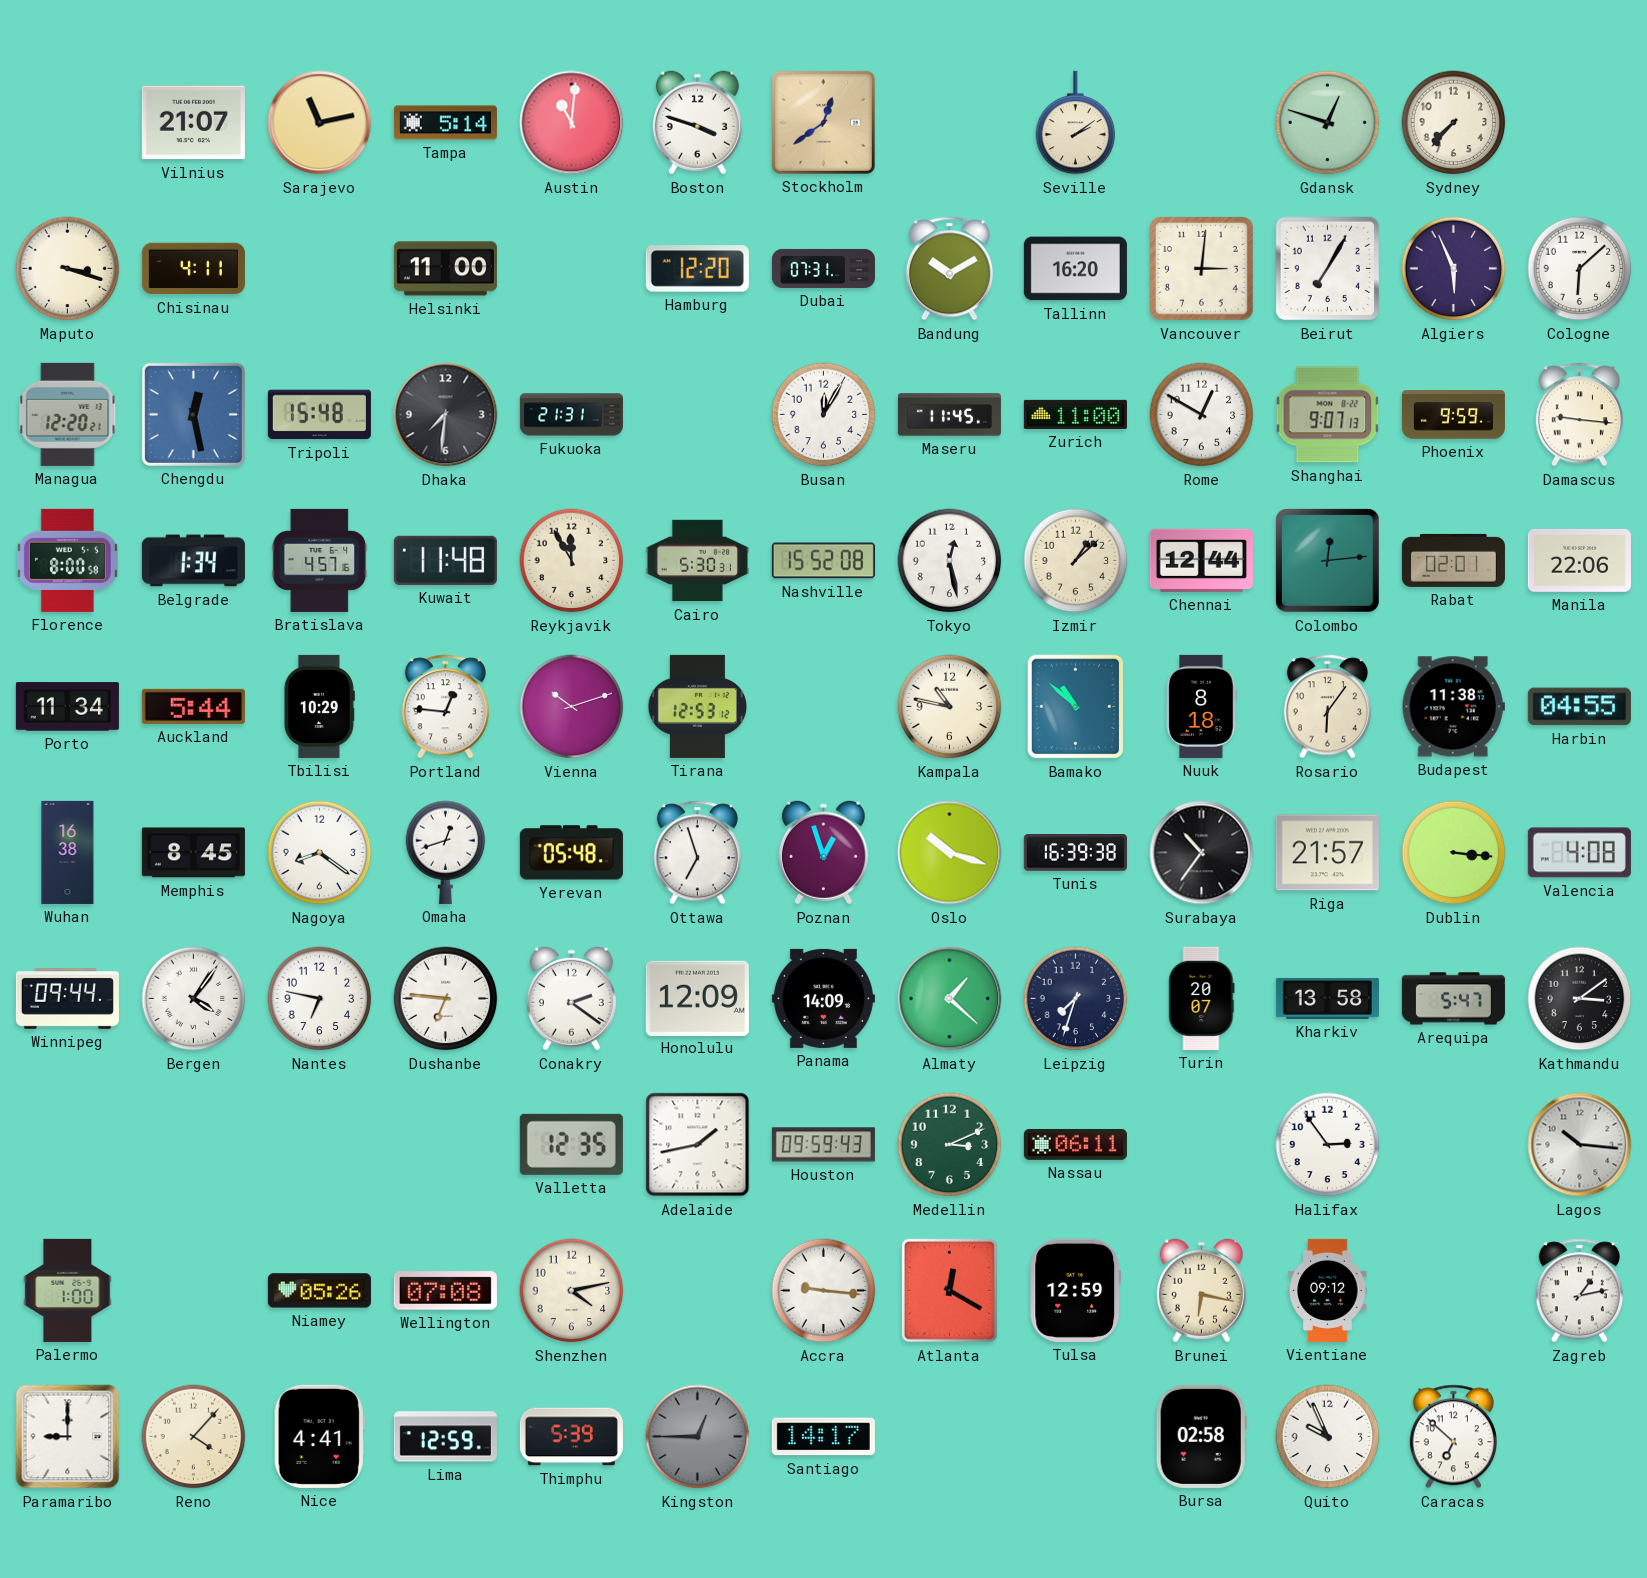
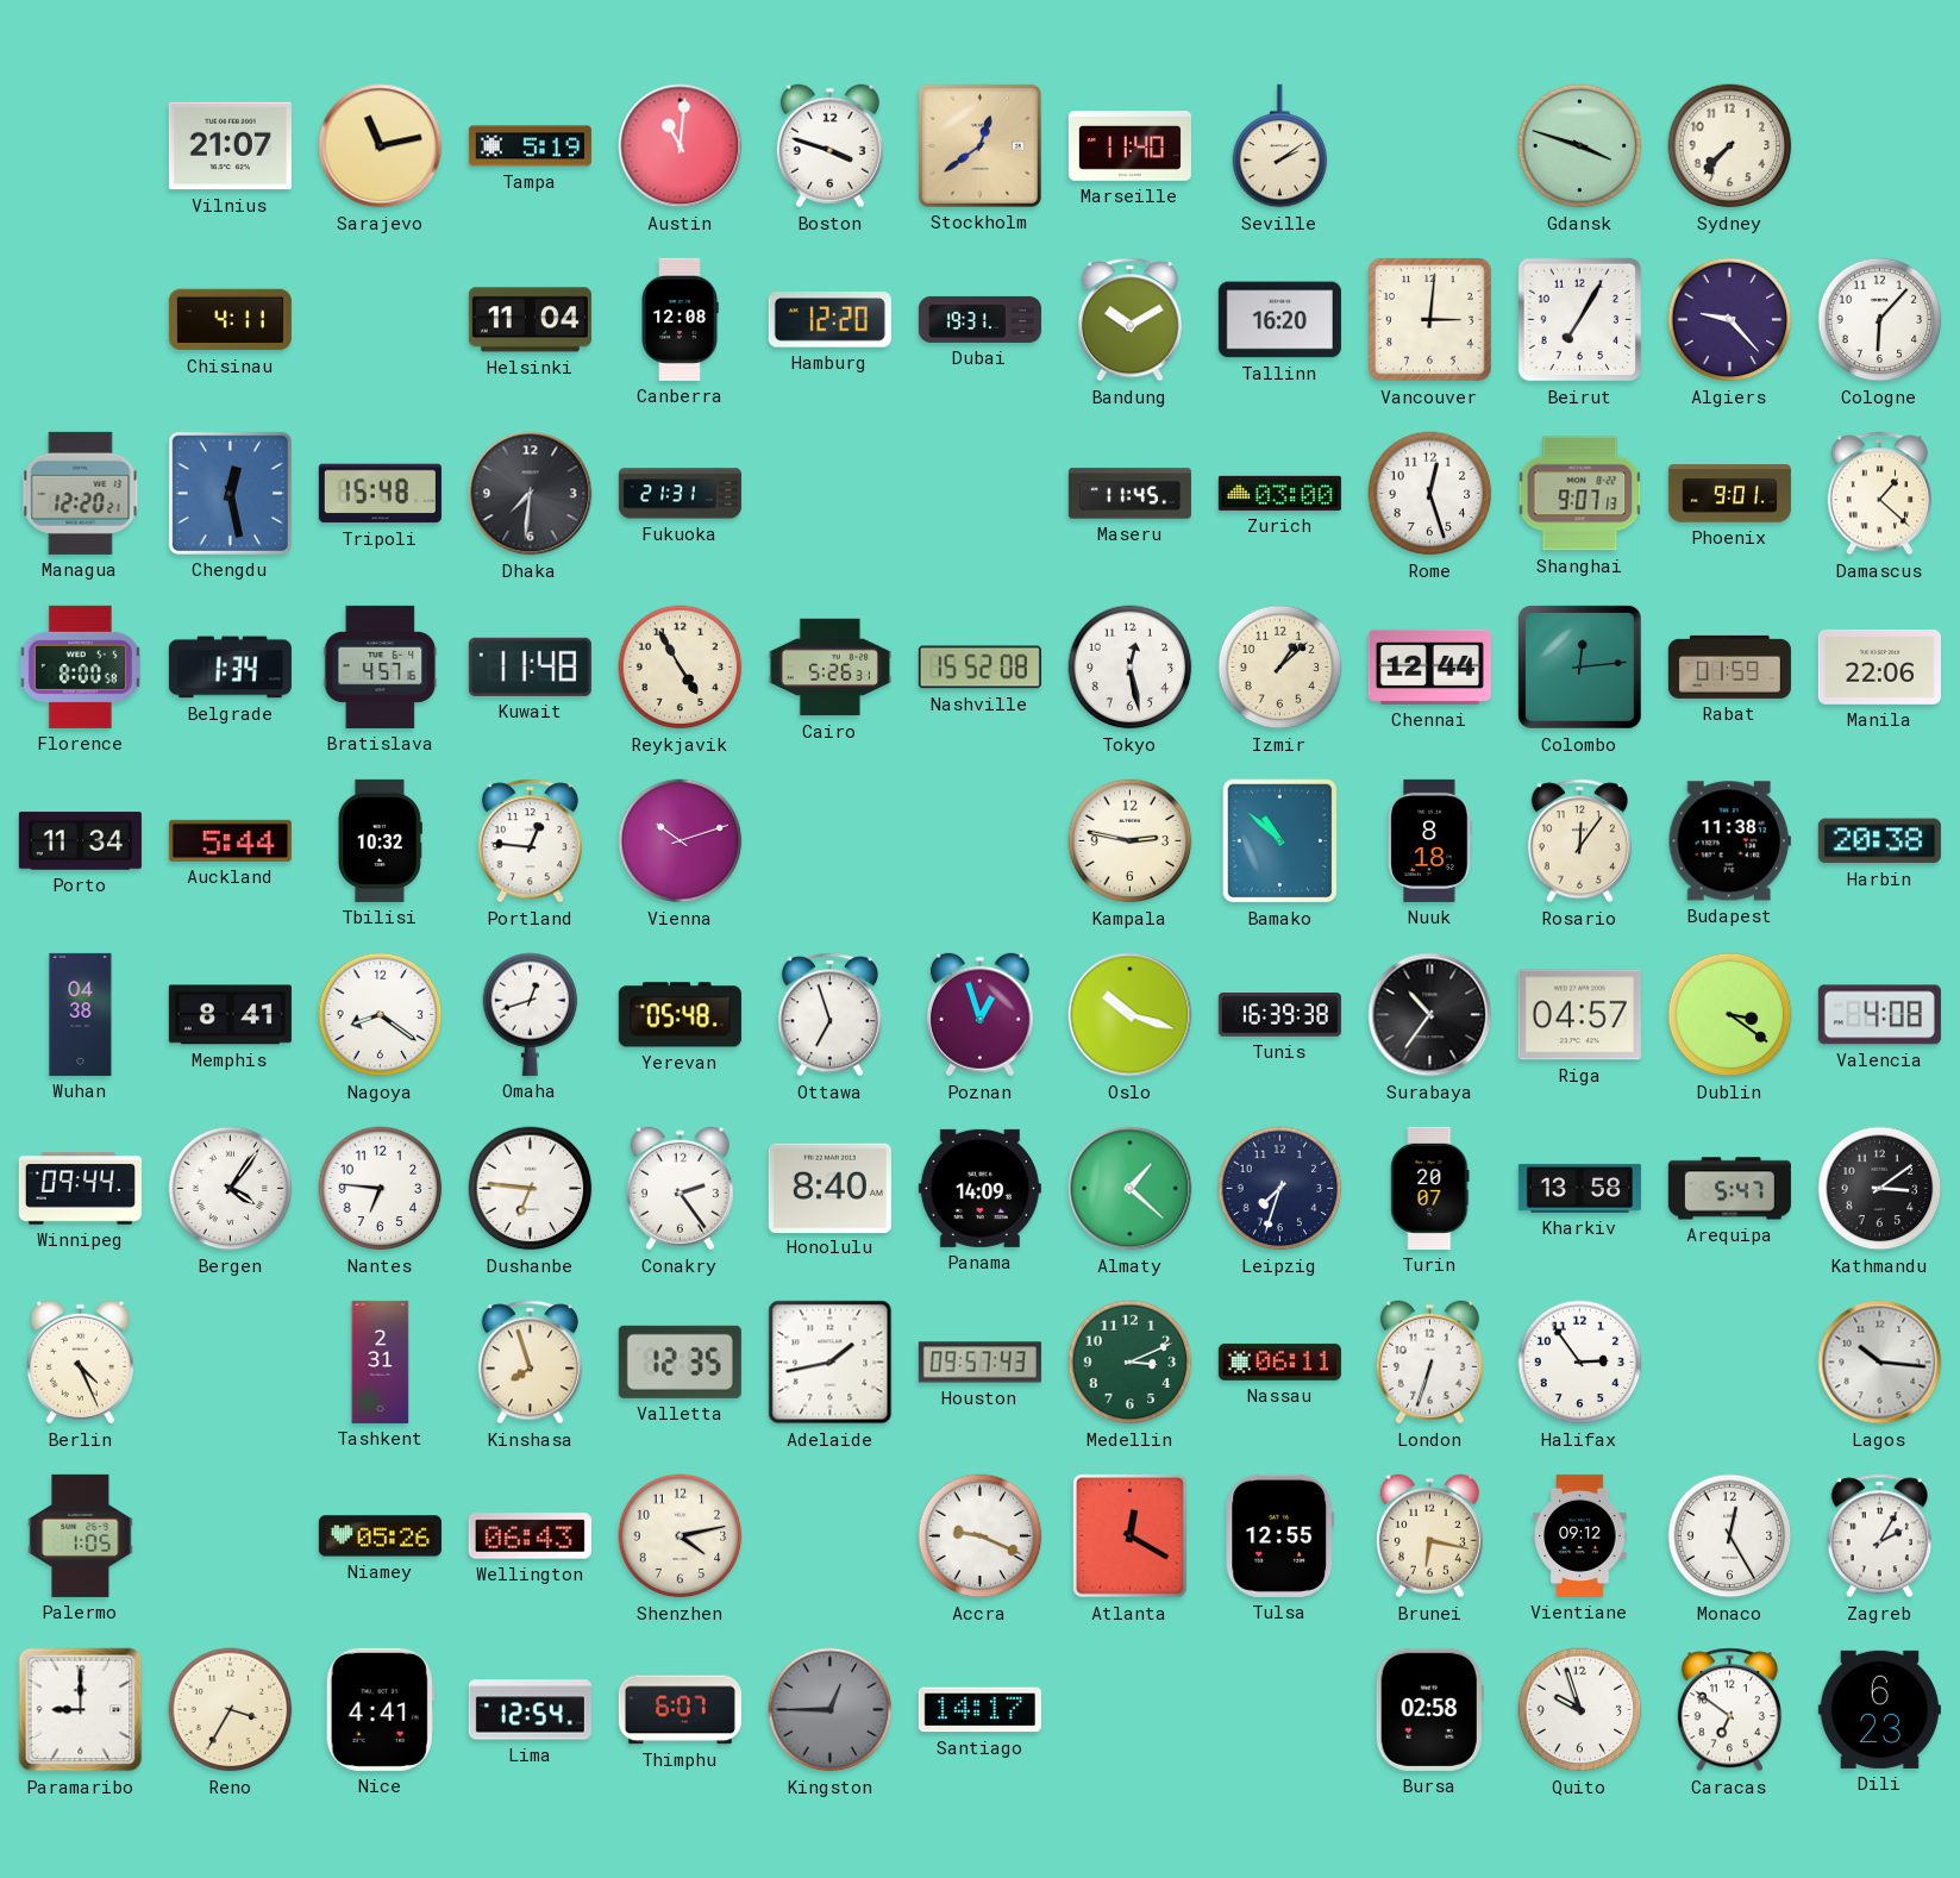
Tampa: 5:14 -> 5:19 (530, 146)
Marseille: none -> 11:40 (1129, 146)
Gdansk: 12:48 -> 3:48 (1580, 146)
Maputo: 3:18 -> none (68, 269)
Helsinki: 11:00 -> 11:04 (530, 320)
Canberra: none -> 12:08 (680, 319)
Dubai: 07:31 -> 19:31 (979, 319)
Algiers: 5:56 -> 9:23 (1730, 320)
Cologne: 6:08 -> 6:07 (1880, 320)
Busan: 12:05 -> none (824, 415)
Zurich: 11:00 -> 03:00 (1279, 493)
Rome: 12:50 -> 12:27 (1430, 494)
Phoenix: 9:59 -> 9:01 (1729, 494)
Damascus: 9:16 -> 1:22 (1879, 494)
Reykjavik: 11:55 -> 4:55 (681, 668)
Cairo: 5:30 -> 5:26 (829, 668)
Rabat: 02:01 -> 01:59 (1729, 666)
Tbilisi: 10:29 -> 10:32 (380, 840)
Tirana: 12:53 -> none (697, 706)
Kampala: 10:47 -> 2:47 (1131, 841)
Rosario: 6:06 -> 12:06 (1579, 841)
Harbin: 04:55 -> 20:38 (1879, 841)
Wuhan: 16:38 -> 04:38 (81, 1014)
Memphis: 8:45 -> 8:41 (230, 1015)
Riga: 21:57 -> 04:57 (1579, 1015)
Dublin: 3:16 -> 3:21 (1730, 1015)
Nantes: 6:47 -> 6:46 (381, 1189)
Conakry: 2:21 -> 2:24 (680, 1189)
Honolulu: 12:09 -> 8:40 (829, 1188)
Berlin: none -> 4:26 (80, 1363)
Tashkent: none -> 2:31 (381, 1361)
Kinshasa: none -> 7:57 (530, 1363)
Houston: 09:59 -> 09:57 (979, 1363)
London: none -> 6:33 (1429, 1363)
Palermo: 1:00 -> 1:05 (81, 1535)
Wellington: 07:08 -> 06:43 (530, 1536)
Accra: 9:16 -> 9:19 (981, 1536)
Tulsa: 12:59 -> 12:55 (1280, 1535)
Monaco: none -> 12:25 (1730, 1536)
Zagreb: 1:13 -> 2:05 (1879, 1536)
Reno: 4:07 -> 3:35 (231, 1710)
Lima: 12:59 -> 12:54 (530, 1710)
Thimphu: 5:39 -> 6:07 (680, 1710)
Quito: 9:56 -> 9:57 (1580, 1710)
Caracas: 6:52 -> 6:51 (1729, 1710)
Dili: none -> 6:23 (1879, 1709)
